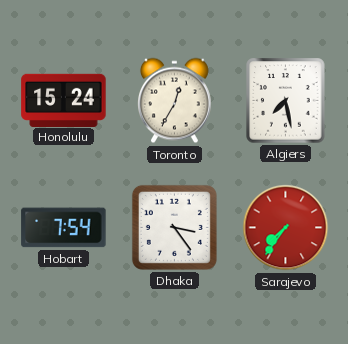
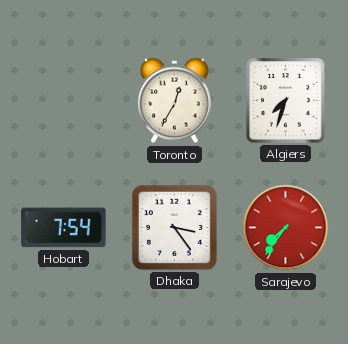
Honolulu: 15:24 -> none (64, 100)
Algiers: 7:28 -> 7:33 (286, 101)
